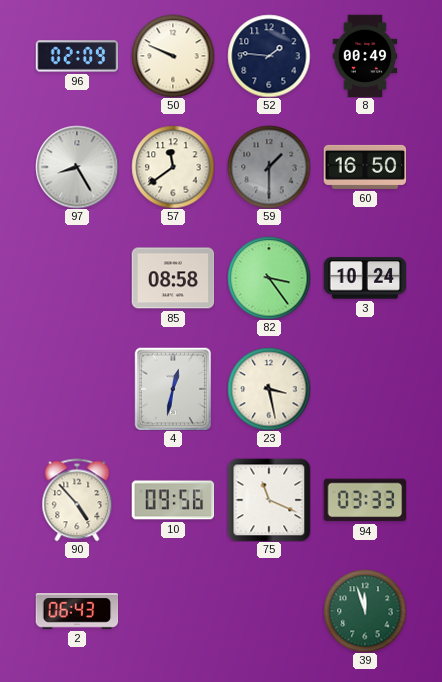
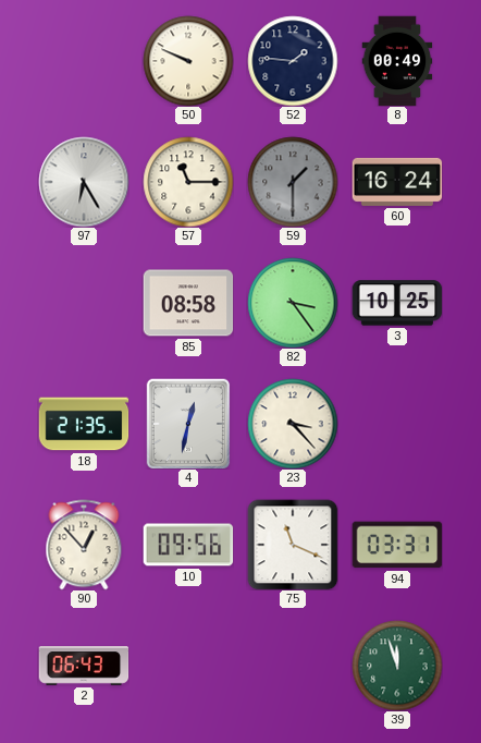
96: 02:09 -> none (77, 56)
97: 8:25 -> 6:25 (84, 182)
57: 11:39 -> 11:15 (188, 182)
60: 16:50 -> 16:24 (397, 182)
3: 10:24 -> 10:25 (397, 303)
18: none -> 21:35 (84, 424)
23: 3:28 -> 3:23 (293, 424)
90: 4:53 -> 12:53 (84, 545)
94: 03:33 -> 03:31 (397, 545)
